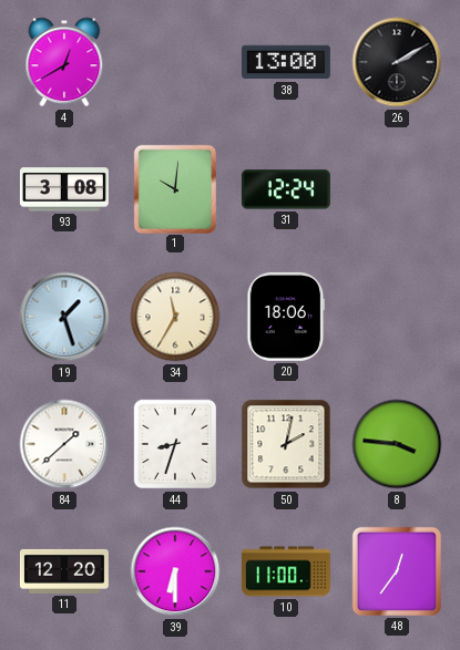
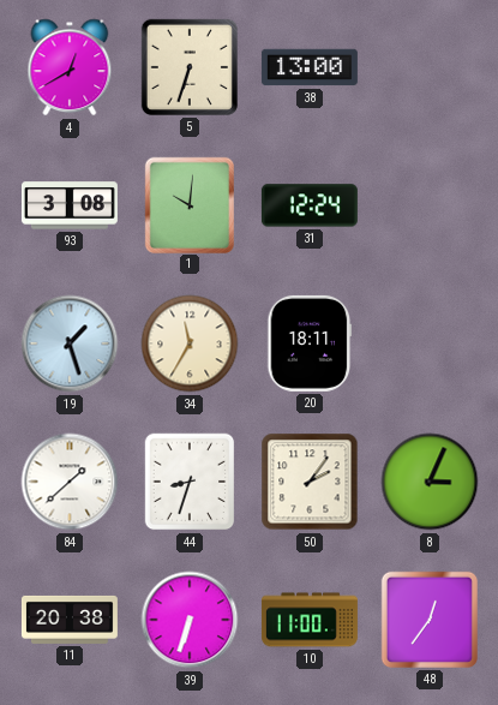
5: none -> 6:33 (190, 67)
26: 2:10 -> none (397, 62)
20: 18:06 -> 18:11 (310, 343)
50: 2:02 -> 2:06 (310, 482)
8: 3:46 -> 3:04 (430, 482)
11: 12:20 -> 20:38 (70, 620)
39: 6:30 -> 6:33 (190, 620)
